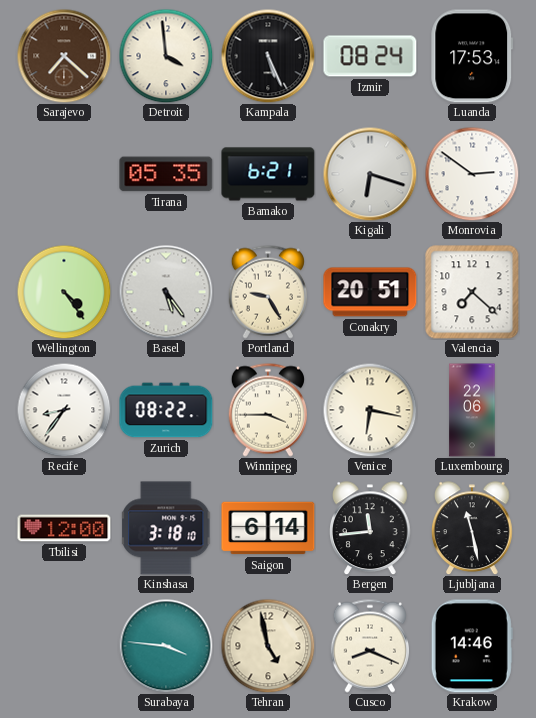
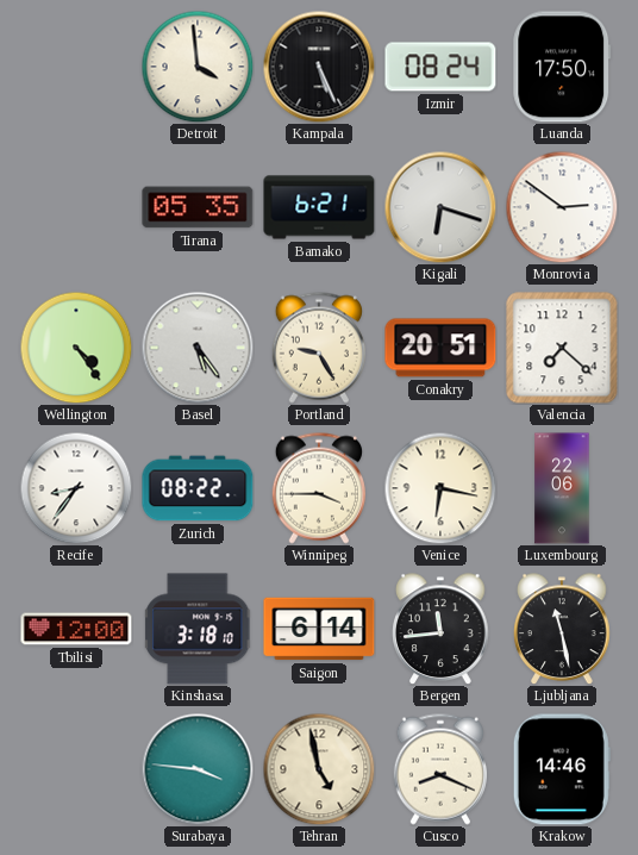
Sarajevo: 7:22 -> none (64, 56)
Luanda: 17:53 -> 17:50 (562, 67)
